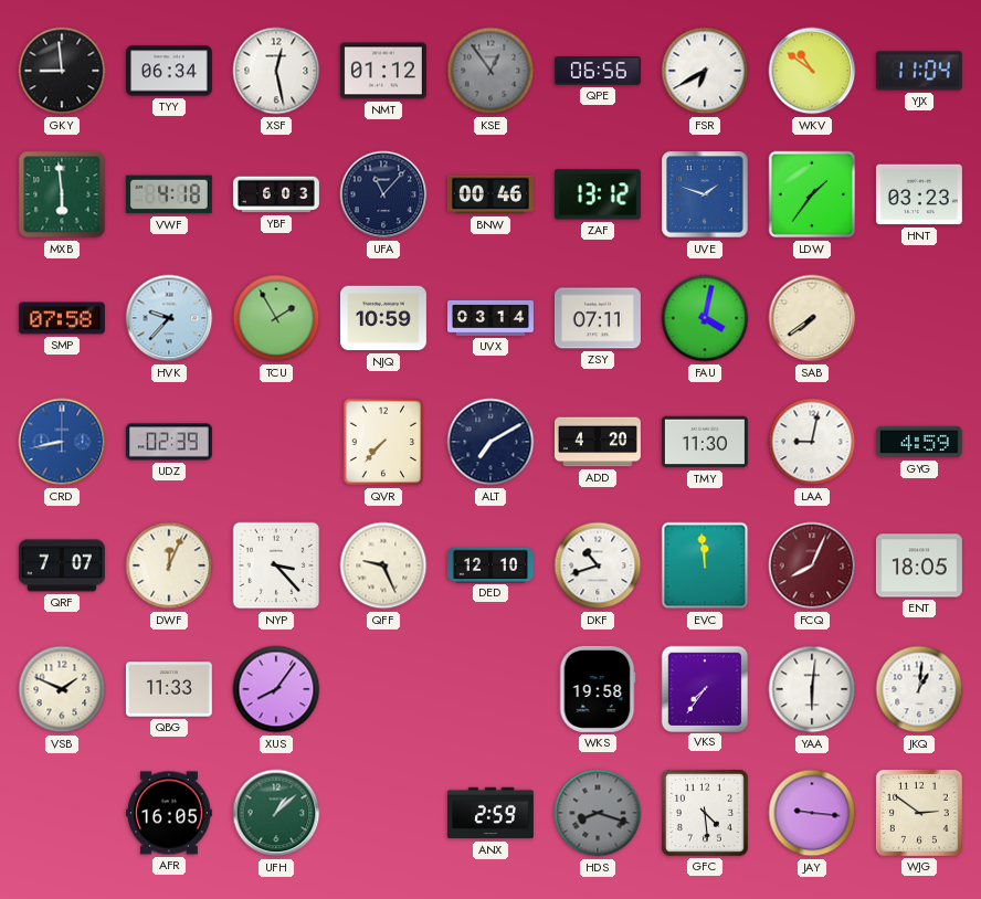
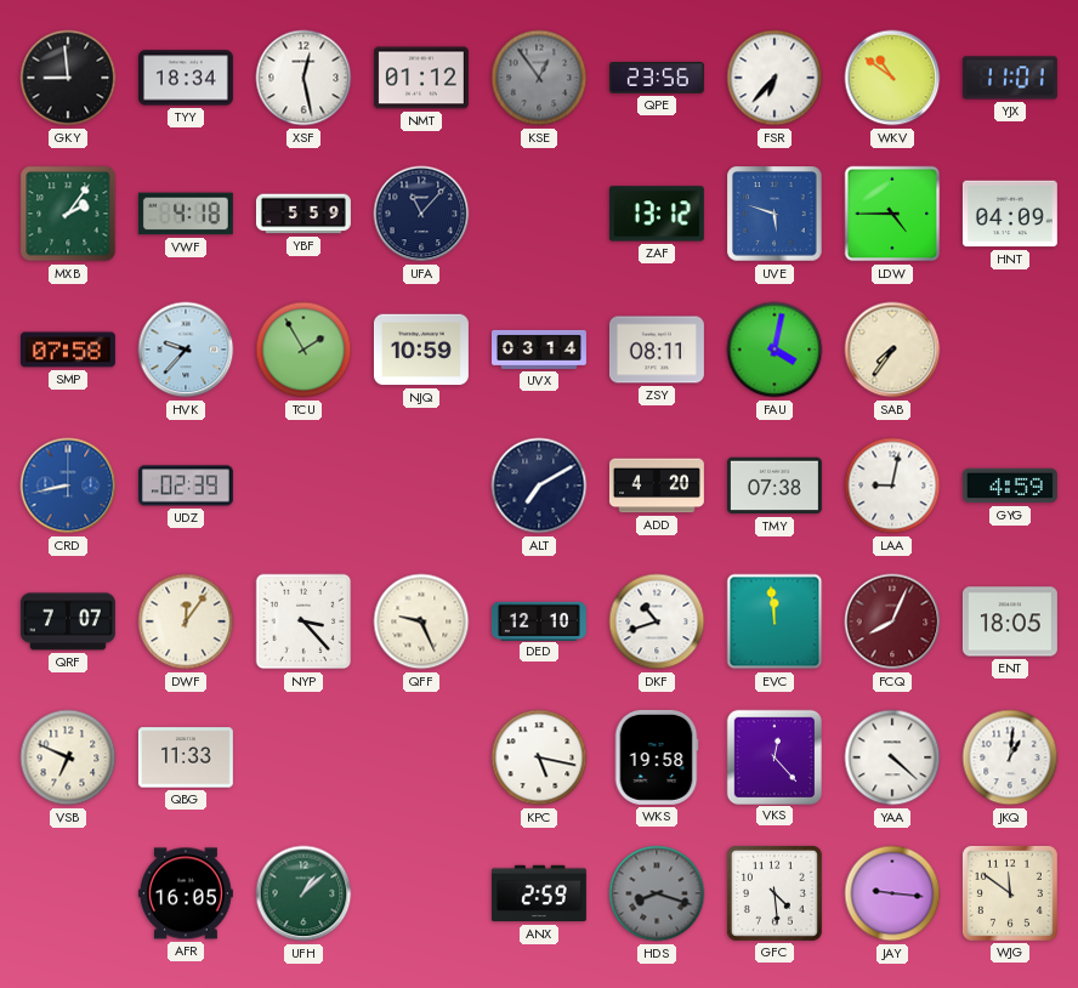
TYY: 06:34 -> 18:34 (186, 78)
QPE: 06:56 -> 23:56 (657, 79)
FSR: 6:40 -> 6:37 (775, 78)
YJX: 11:04 -> 11:01 (1010, 78)
MXB: 5:59 -> 2:06 (68, 214)
YBF: 6:03 -> 5:59 (303, 214)
BNW: 00:46 -> none (491, 194)
UVE: 1:48 -> 5:48 (775, 214)
LDW: 1:36 -> 4:45 (892, 214)
HNT: 03:23 -> 04:09 (1010, 214)
ZSY: 07:11 -> 08:11 (657, 350)
SAB: 7:39 -> 7:36 (892, 350)
QVR: 7:37 -> none (383, 442)
TMY: 11:30 -> 07:38 (775, 486)
DWF: 12:04 -> 12:06 (186, 621)
VSB: 1:49 -> 6:49 (68, 757)
XUS: 8:06 -> none (276, 689)
KPC: none -> 5:17 (539, 757)
VKS: 7:36 -> 12:23 (773, 756)
YAA: 6:01 -> 4:22 (892, 757)
WJG: 2:51 -> 11:51 (1010, 893)
